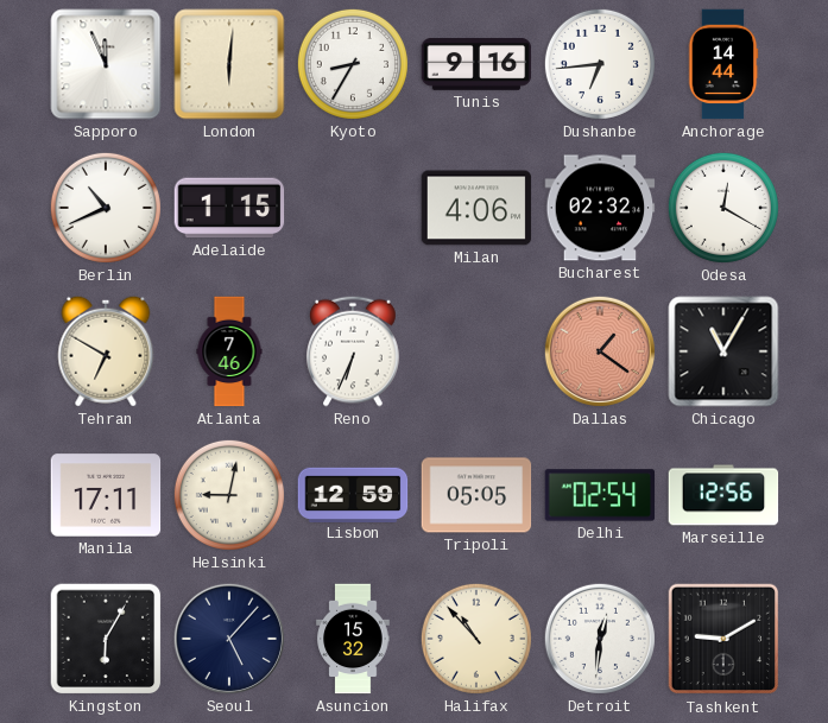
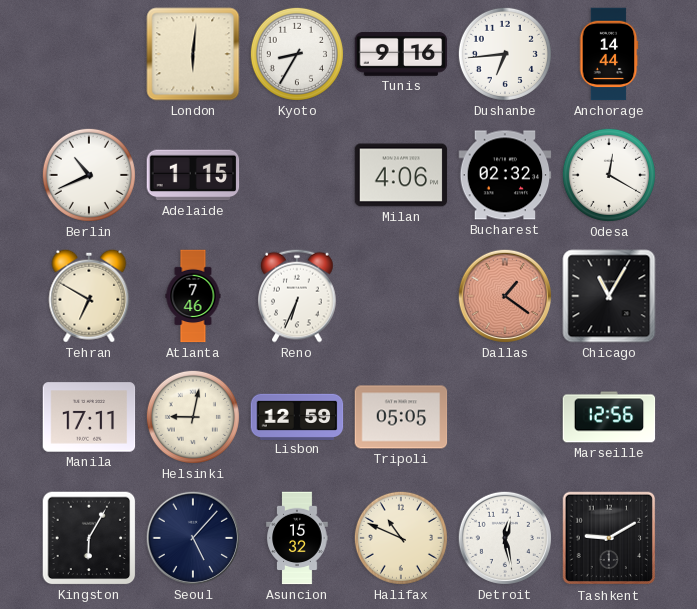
Sapporo: 11:56 -> none (106, 64)
Delhi: 02:54 -> none (600, 495)
Halifax: 10:53 -> 10:49 (401, 538)
Detroit: 12:31 -> 12:28 (505, 538)
